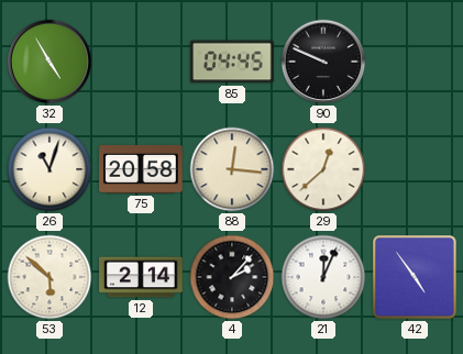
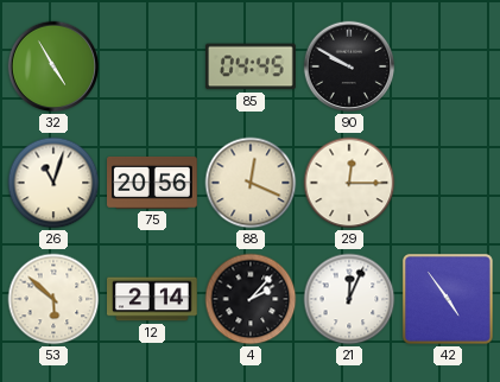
90: 9:49 -> 9:50 (349, 66)
75: 20:58 -> 20:56 (153, 183)
88: 12:16 -> 12:19 (251, 183)
29: 12:38 -> 12:15 (349, 183)
